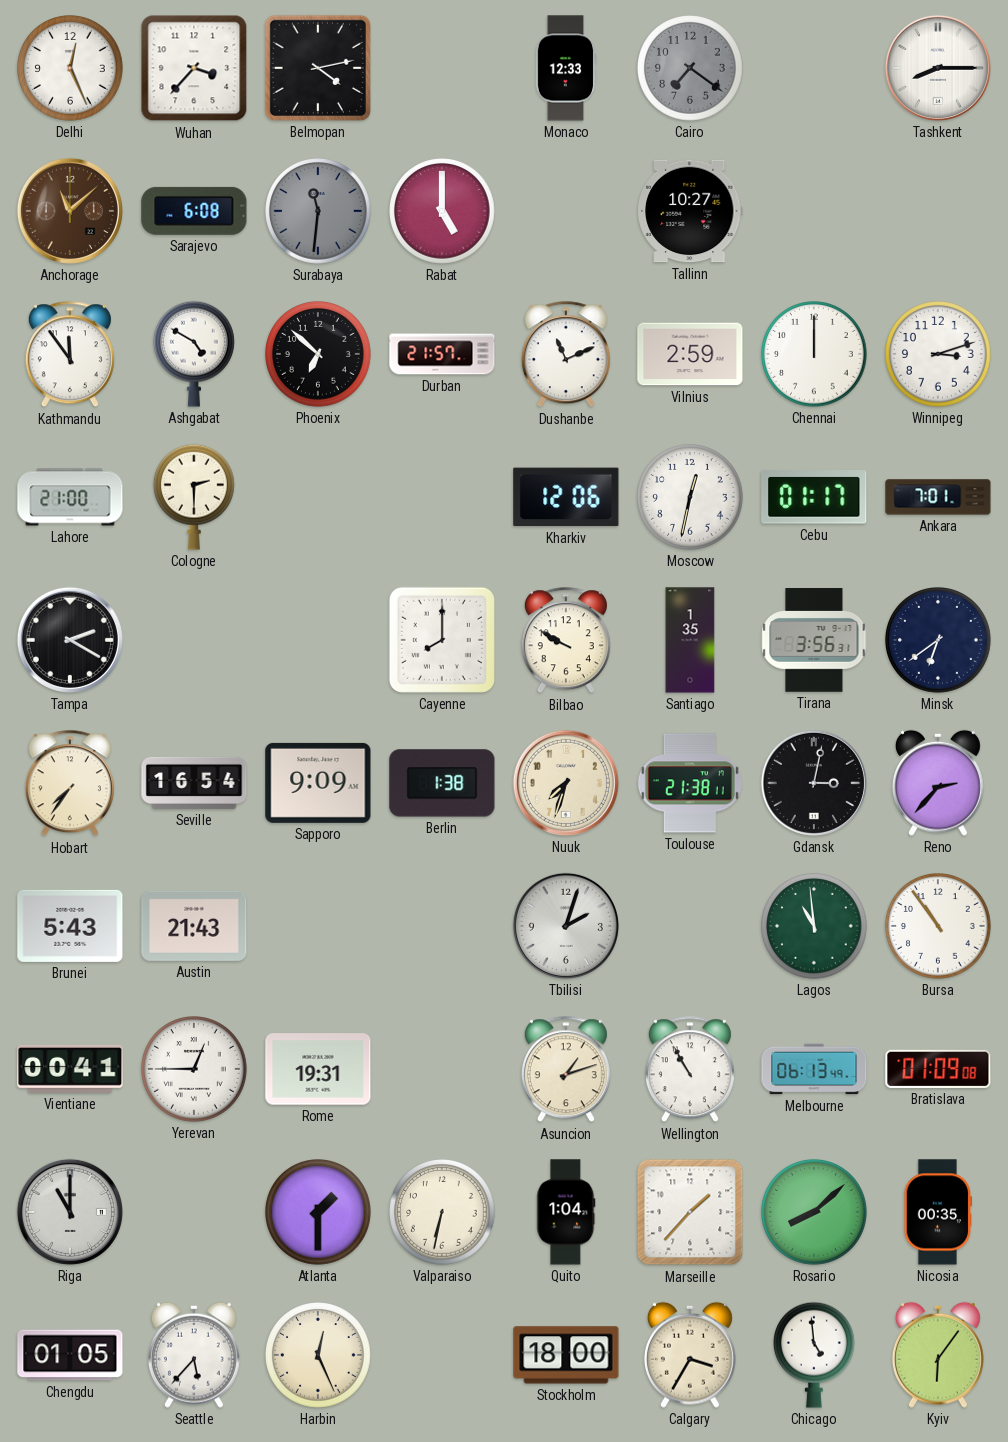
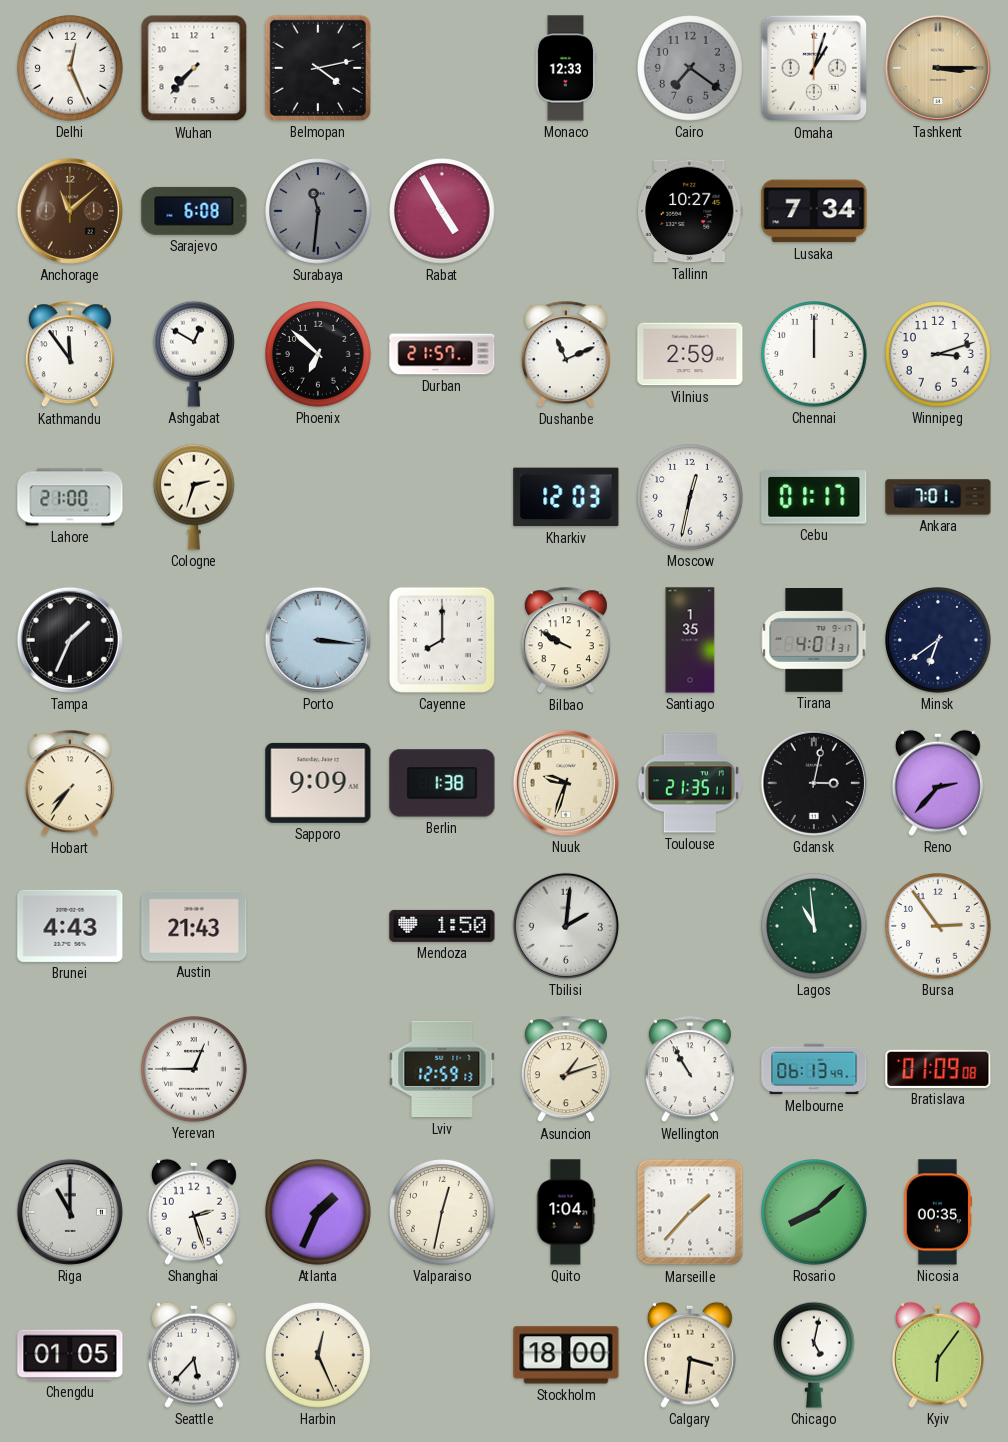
Wuhan: 3:37 -> 7:37 (194, 68)
Omaha: none -> 1:03 (814, 68)
Tashkent: 8:15 -> 3:15 (938, 68)
Tashkent dial: white -> champagne (938, 68)
Rabat: 5:00 -> 4:55 (443, 212)
Lusaka: none -> 7:34 (814, 211)
Ashgabat: 4:50 -> 12:50 (194, 354)
Cologne: 2:30 -> 2:33 (194, 497)
Kharkiv: 12:06 -> 12:03 (566, 497)
Tampa: 2:20 -> 1:34 (70, 640)
Porto: none -> 3:16 (318, 640)
Tirana: 3:56 -> 4:01 (814, 640)
Seville: 16:54 -> none (194, 783)
Nuuk: 7:33 -> 9:33 (566, 783)
Toulouse: 21:38 -> 21:35 (690, 783)
Brunei: 5:43 -> 4:43 (70, 926)
Mendoza: none -> 1:50 (442, 926)
Tbilisi: 2:03 -> 2:01 (566, 926)
Bursa: 10:54 -> 2:54 (939, 927)
Vientiane: 00:41 -> none (70, 1069)
Rome: 19:31 -> none (318, 1069)
Lviv: none -> 12:59 (442, 1069)
Shanghai: none -> 2:27 (194, 1212)
Atlanta: 1:30 -> 1:34 (319, 1213)
Valparaiso: 6:32 -> 12:32 (443, 1213)
Calgary: 3:35 -> 3:31 (690, 1355)
Chicago: 4:59 -> 5:02 (814, 1355)
